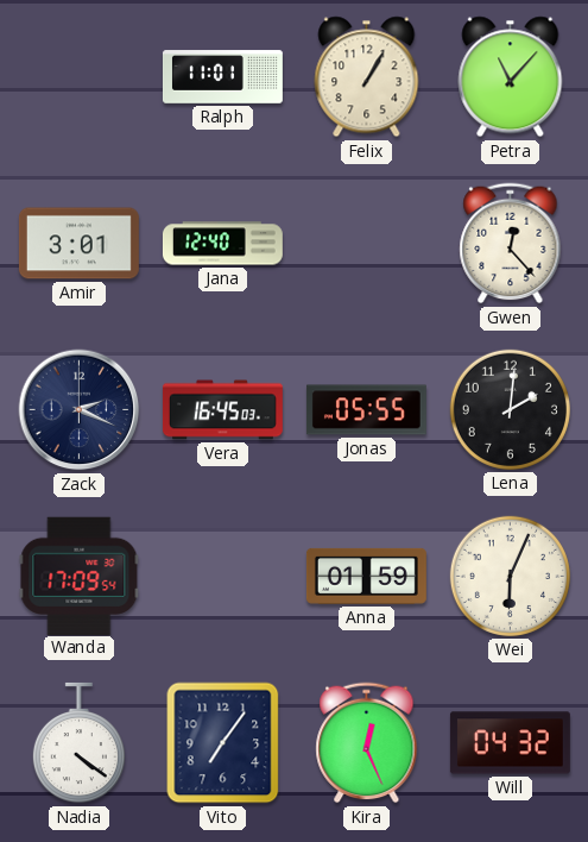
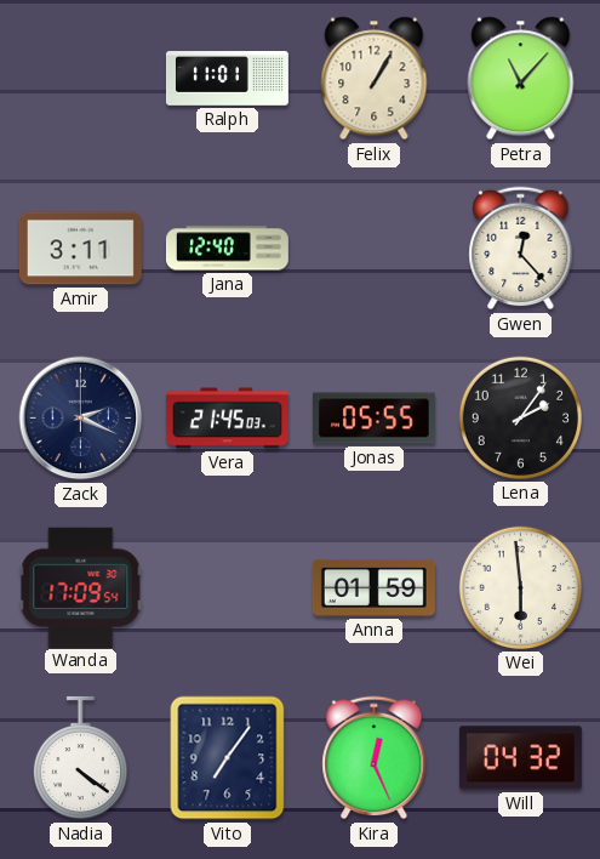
Amir: 3:01 -> 3:11 (80, 249)
Vera: 16:45 -> 21:45 (227, 419)
Lena: 2:01 -> 2:06 (520, 417)
Wei: 6:04 -> 5:59 (520, 587)
